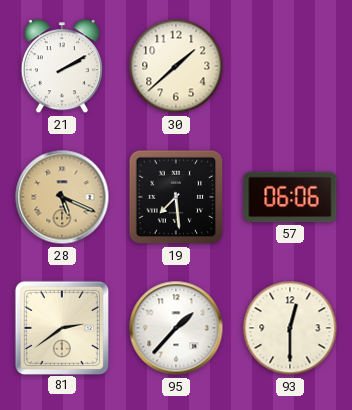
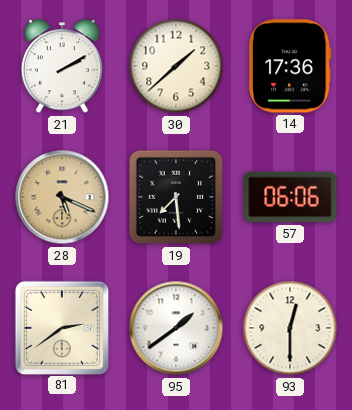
14: none -> 17:36 (291, 66)
95: 1:37 -> 1:39 (176, 328)
